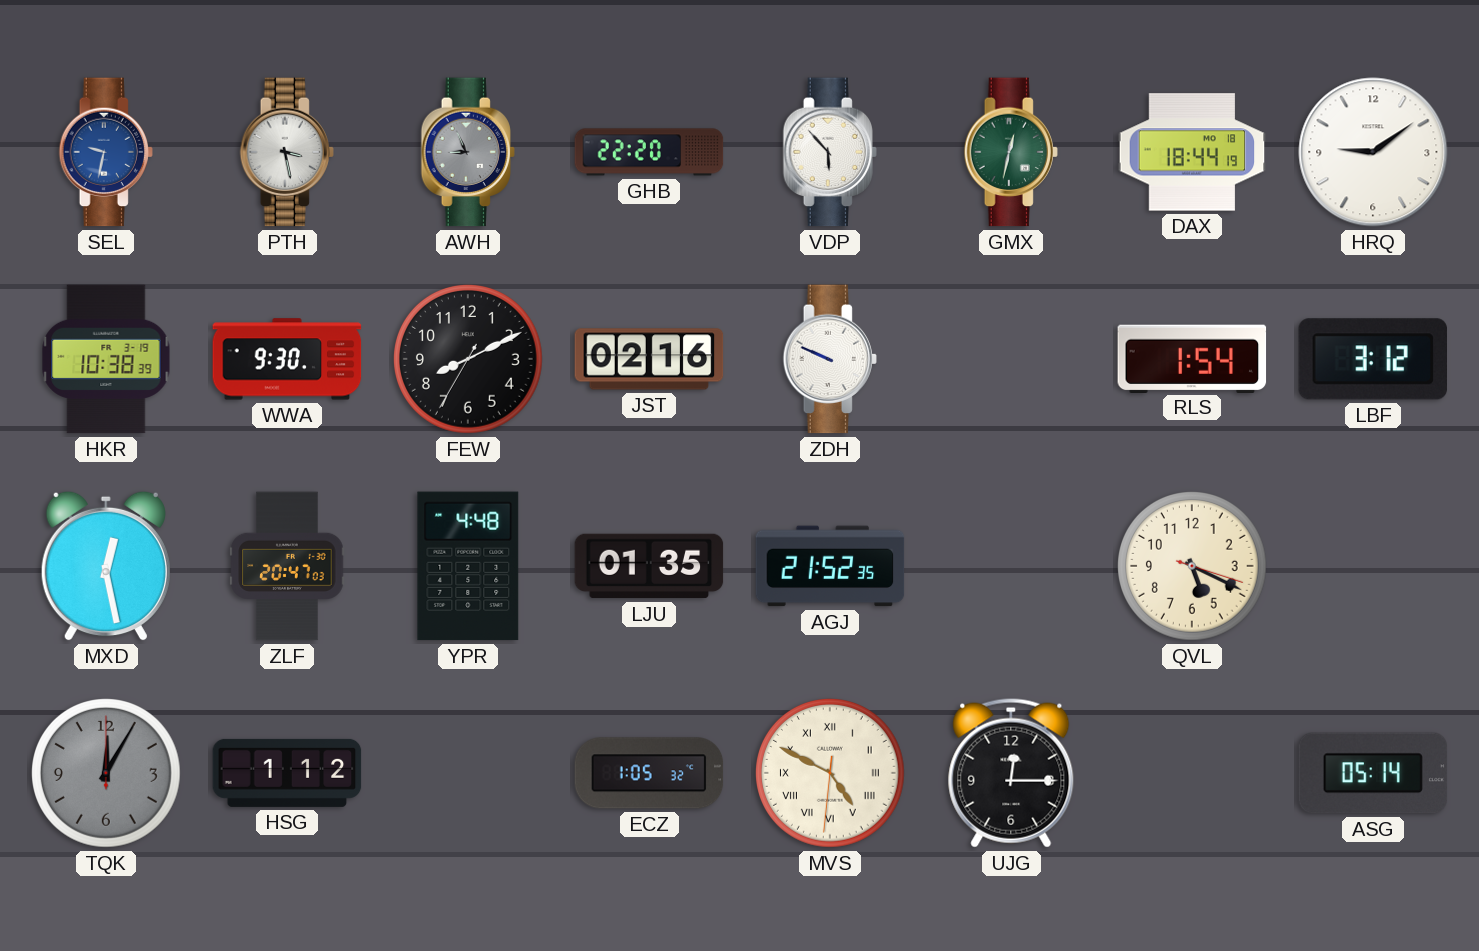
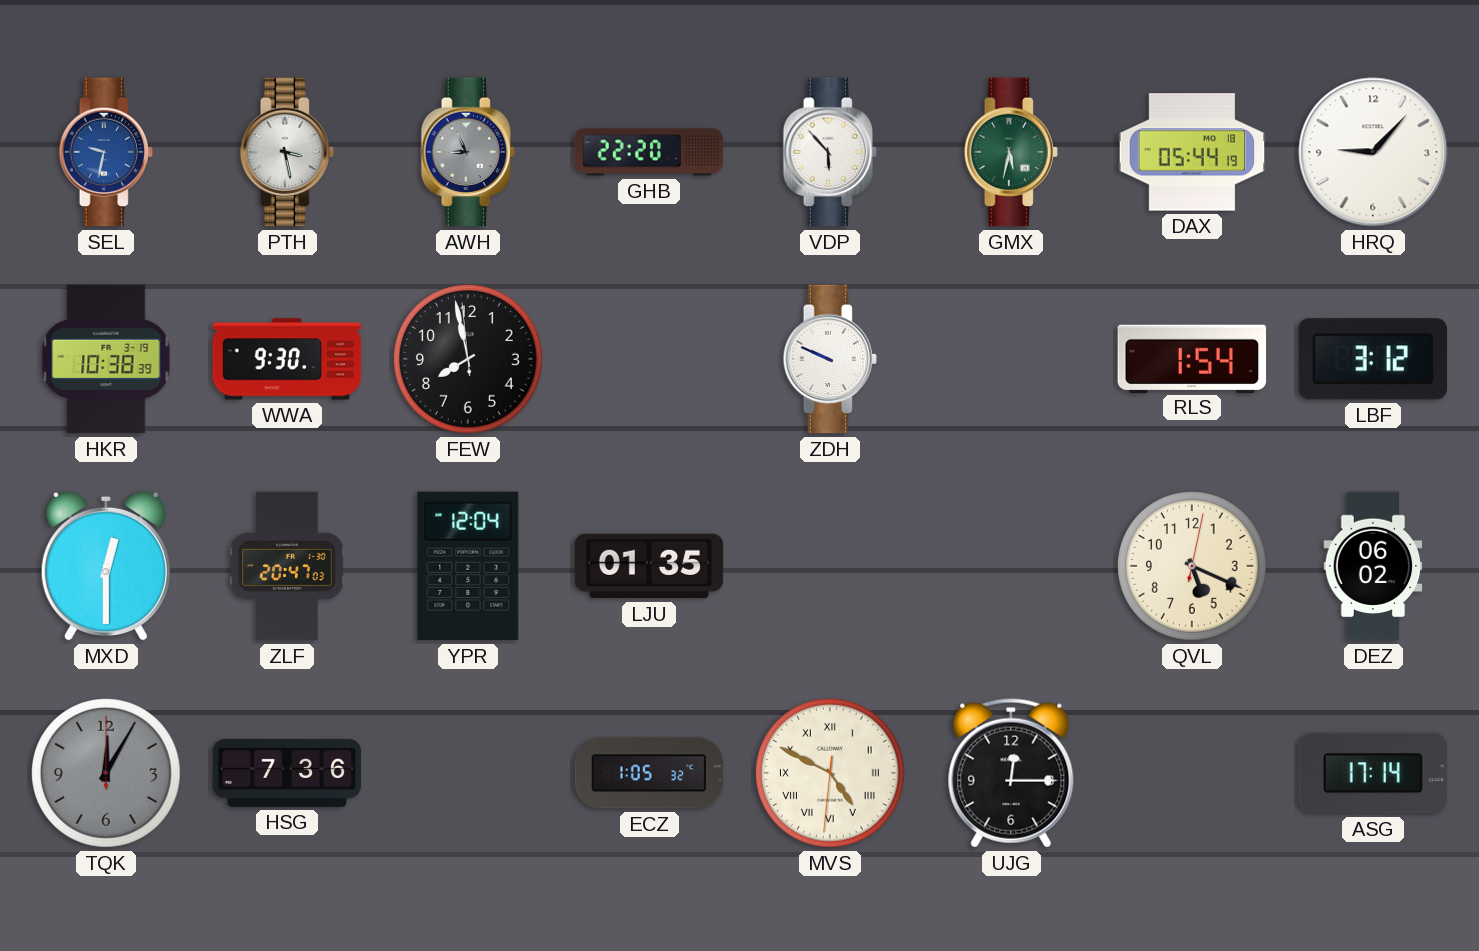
GMX: 12:32 -> 5:32 (1011, 152)
DAX: 18:44 -> 05:44 (1192, 152)
HRQ: 9:09 -> 9:07 (1373, 152)
FEW: 8:10 -> 7:57 (469, 360)
JST: 02:16 -> none (649, 359)
MXD: 12:28 -> 12:30 (106, 566)
YPR: 4:48 -> 12:04 (468, 566)
AGJ: 21:52 -> none (830, 566)
QVL: 5:19:18 -> 5:19:02 (1193, 567)
DEZ: none -> 06:02 (1373, 566)
HSG: 1:12 -> 7:36 (287, 773)
ASG: 05:14 -> 17:14 (1373, 773)
